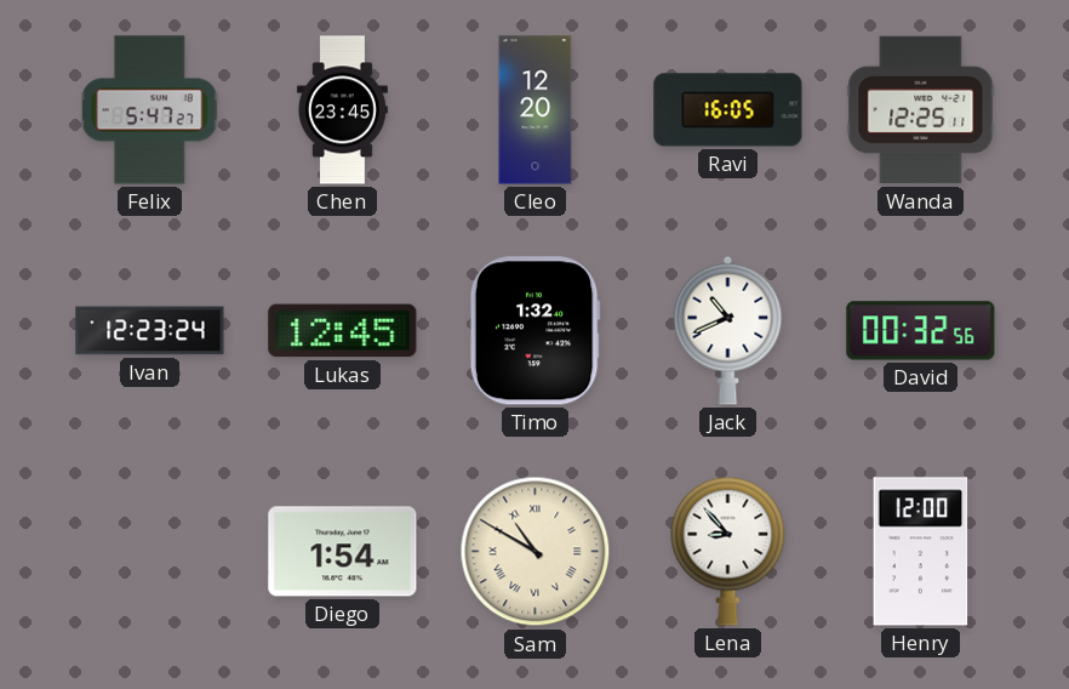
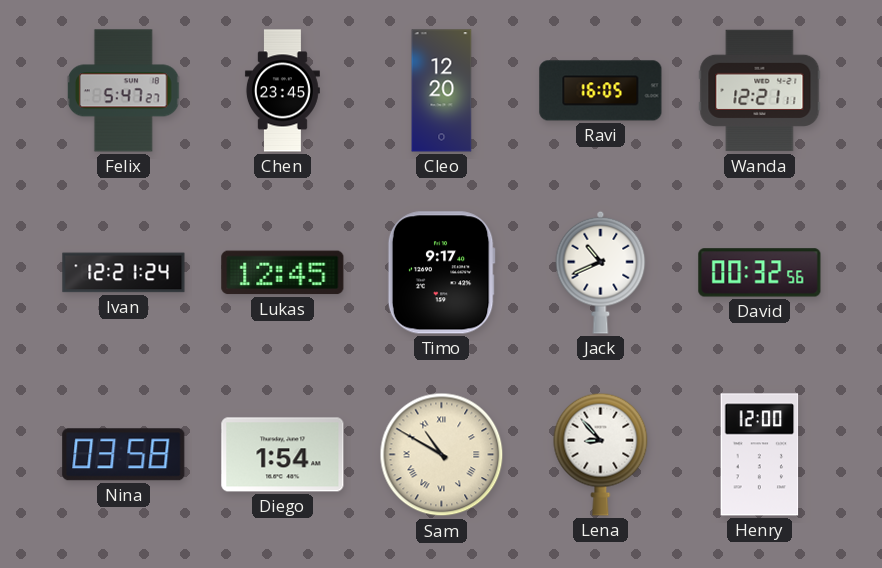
Wanda: 12:25 -> 12:21 (760, 91)
Ivan: 12:23 -> 12:21 (124, 273)
Timo: 1:32 -> 9:17 (441, 273)
Nina: none -> 03:58 (124, 455)
